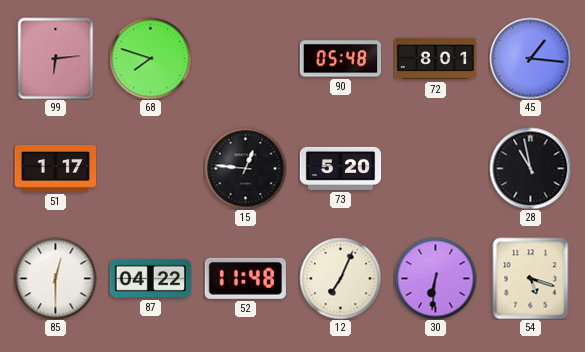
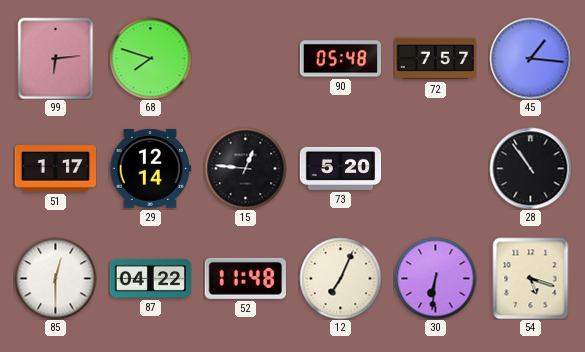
72: 8:01 -> 7:57 (435, 59)
29: none -> 12:14 (150, 168)
28: 10:58 -> 10:54 (530, 168)
